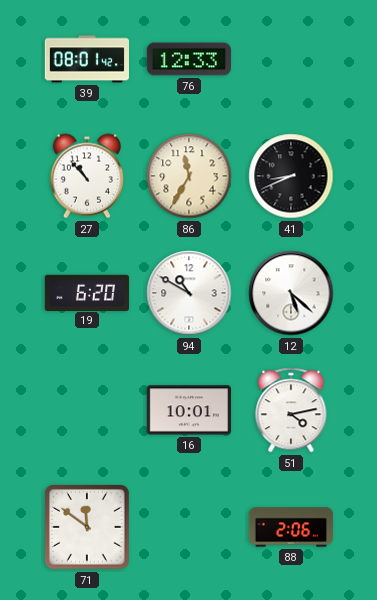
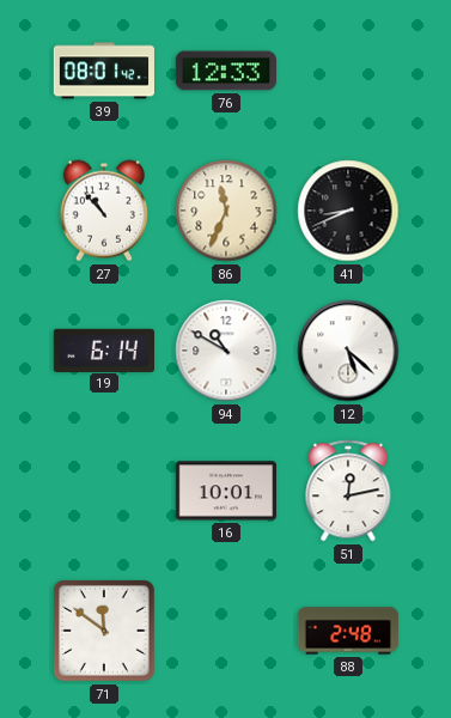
86: 11:35 -> 11:34 (226, 211)
19: 6:20 -> 6:14 (103, 349)
51: 4:13 -> 12:13 (348, 491)
88: 2:06 -> 2:48 (348, 631)
